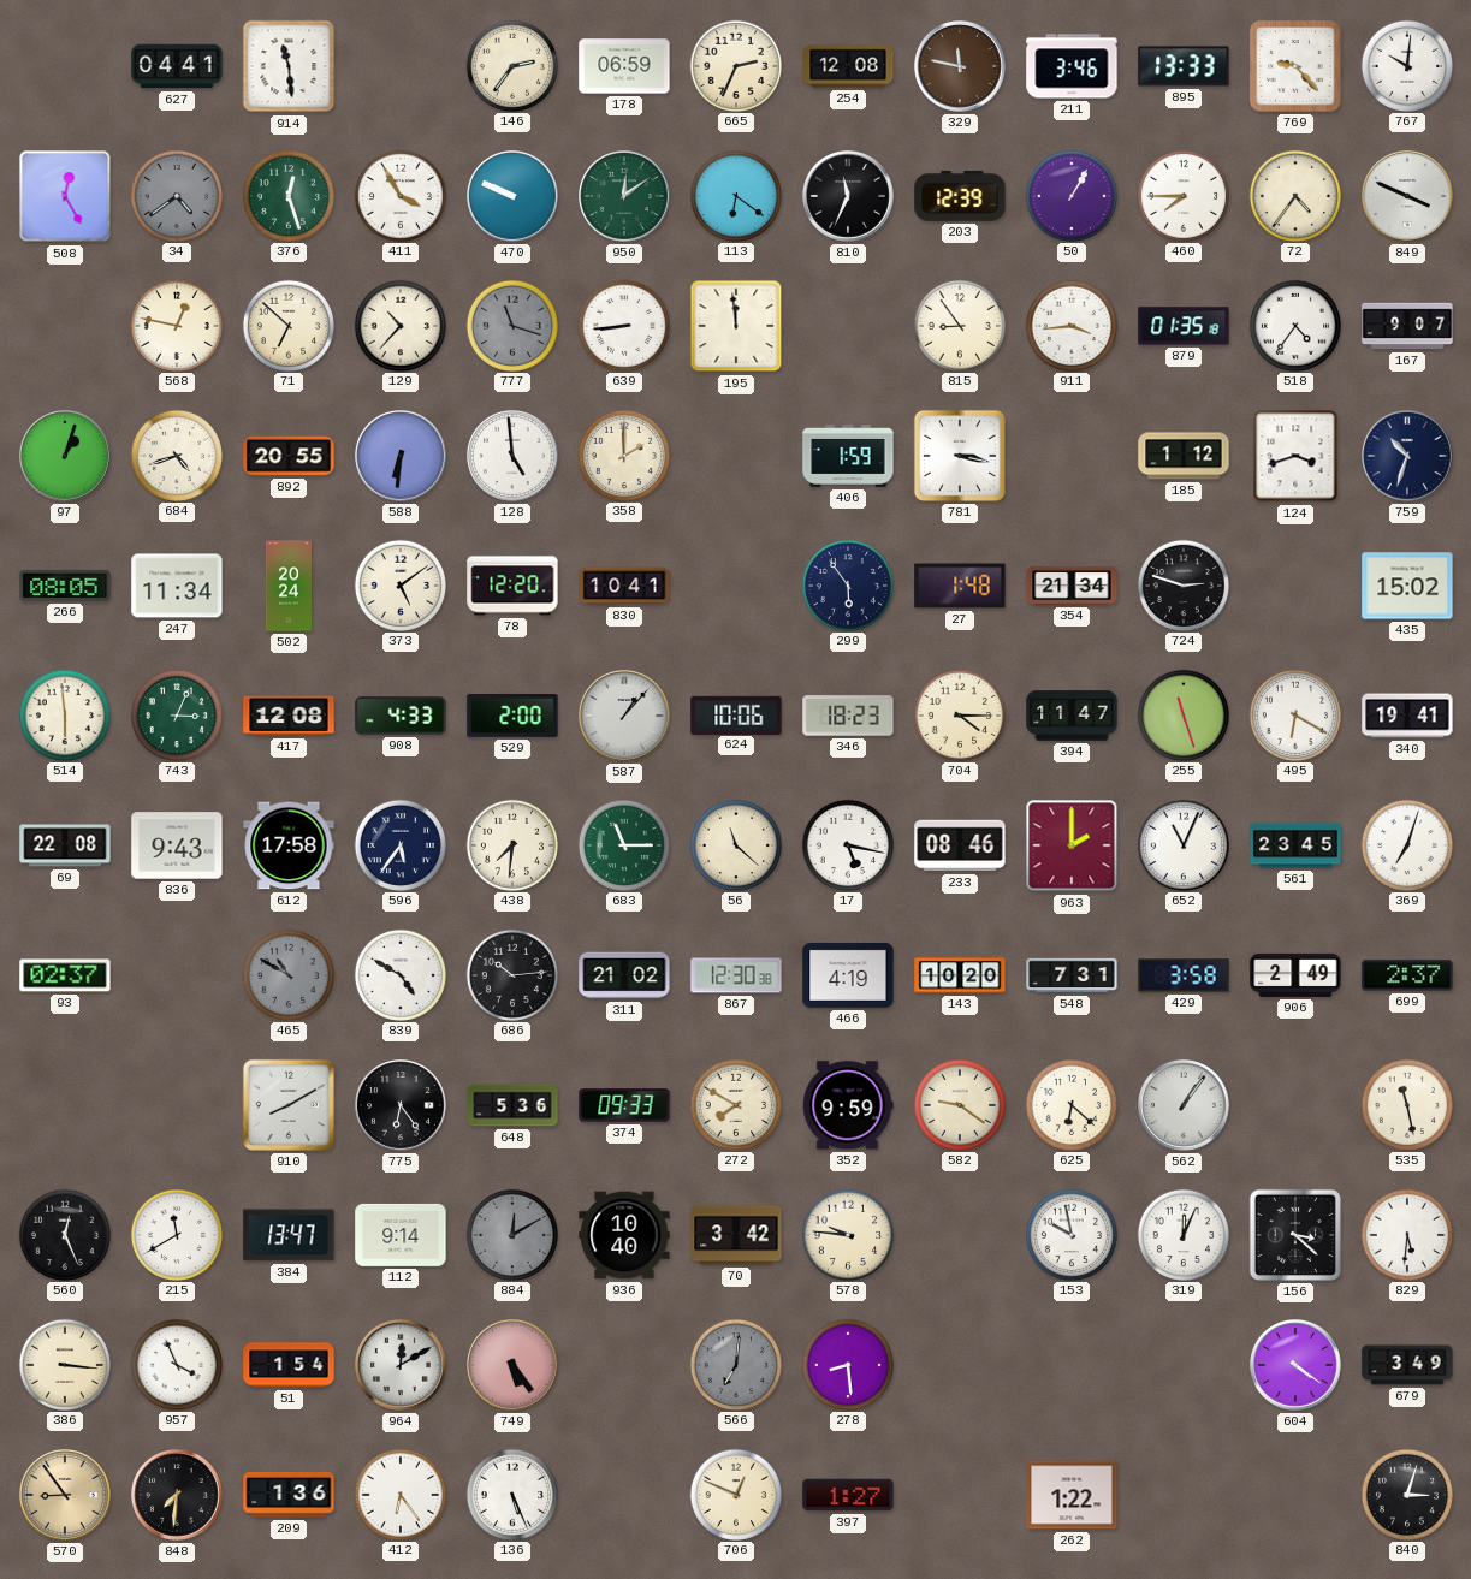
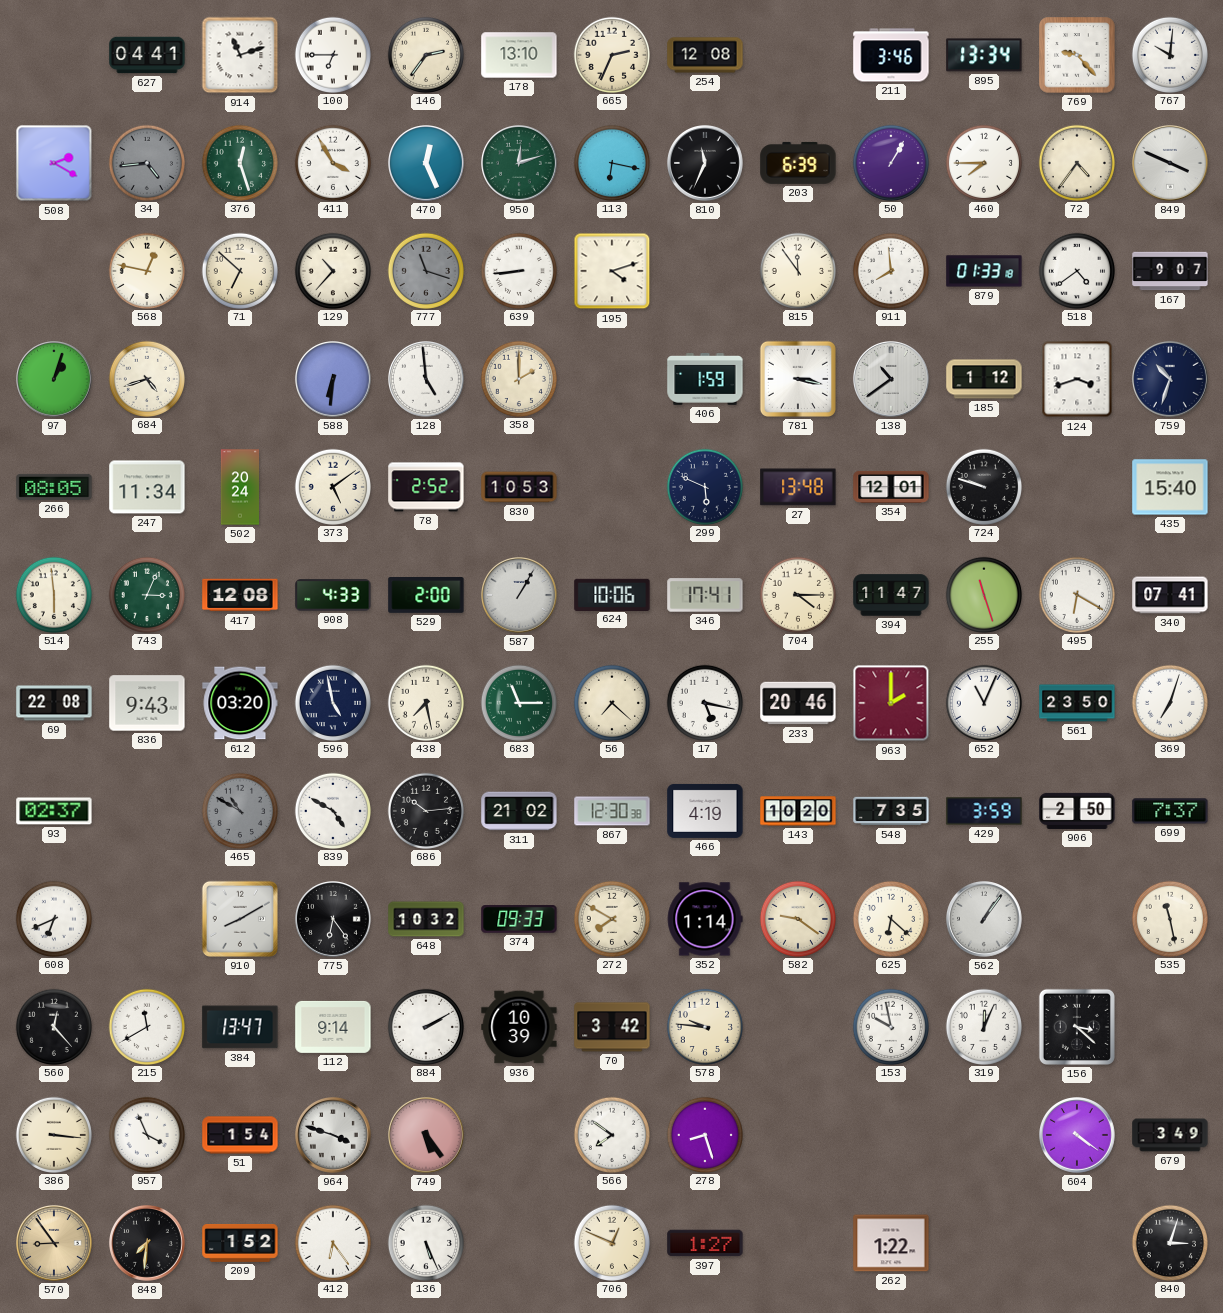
914: 11:29 -> 11:12 (240, 55)
100: none -> 6:45 (332, 54)
178: 06:59 -> 13:10 (519, 55)
329: 11:47 -> none (961, 67)
895: 13:33 -> 13:34 (984, 55)
508: 12:25 -> 2:20 (54, 163)
34: 4:39 -> 4:44 (146, 162)
470: 9:49 -> 12:26 (427, 164)
950: 12:09 -> 12:12 (520, 164)
113: 6:21 -> 6:17 (611, 162)
203: 12:39 -> 6:39 (798, 163)
195: 11:59 -> 4:12 (612, 271)
815: 8:54 -> 11:54 (797, 270)
911: 3:44 -> 7:59 (890, 270)
879: 01:35 -> 01:33 (984, 271)
518: 4:36 -> 4:39 (1076, 270)
892: 20:55 -> none (289, 456)
138: none -> 10:39 (892, 380)
78: 12:20 -> 2:52 (426, 487)
830: 10:41 -> 10:53 (519, 487)
299: 5:54 -> 5:49 (704, 486)
27: 1:48 -> 13:48 (798, 487)
354: 21:34 -> 12:01 (891, 487)
724: 2:48 -> 9:48 (983, 486)
435: 15:02 -> 15:40 (1170, 487)
587: 1:07 -> 1:05 (520, 596)
346: 18:23 -> 17:41 (705, 595)
340: 19:41 -> 07:41 (1170, 595)
612: 17:58 -> 03:20 (240, 703)
596: 5:36 -> 4:58 (332, 702)
438: 7:31 -> 7:28 (425, 702)
56: 11:22 -> 7:22 (611, 702)
233: 08:46 -> 20:46 (798, 703)
561: 23:45 -> 23:50 (1077, 703)
548: 7:31 -> 7:35 (891, 811)
429: 3:58 -> 3:59 (984, 811)
906: 2:49 -> 2:50 (1077, 811)
699: 2:37 -> 7:37 (1170, 811)
608: none -> 6:41 (53, 918)
648: 5:36 -> 10:32 (426, 919)
352: 9:59 -> 1:14 (705, 919)
560: 12:26 -> 12:23 (53, 1026)
884: 12:10 -> 2:10 (425, 1026)
884 dial: grey -> white (425, 1026)
936: 10:40 -> 10:39 (519, 1027)
829: 5:31 -> none (1406, 1234)
964: 12:10 -> 3:48 (334, 1136)
566: 7:01 -> 7:51 (611, 1134)
566 dial: grey -> white (611, 1134)
278: 8:29 -> 8:27 (704, 1134)
209: 1:36 -> 1:52 (240, 1243)
